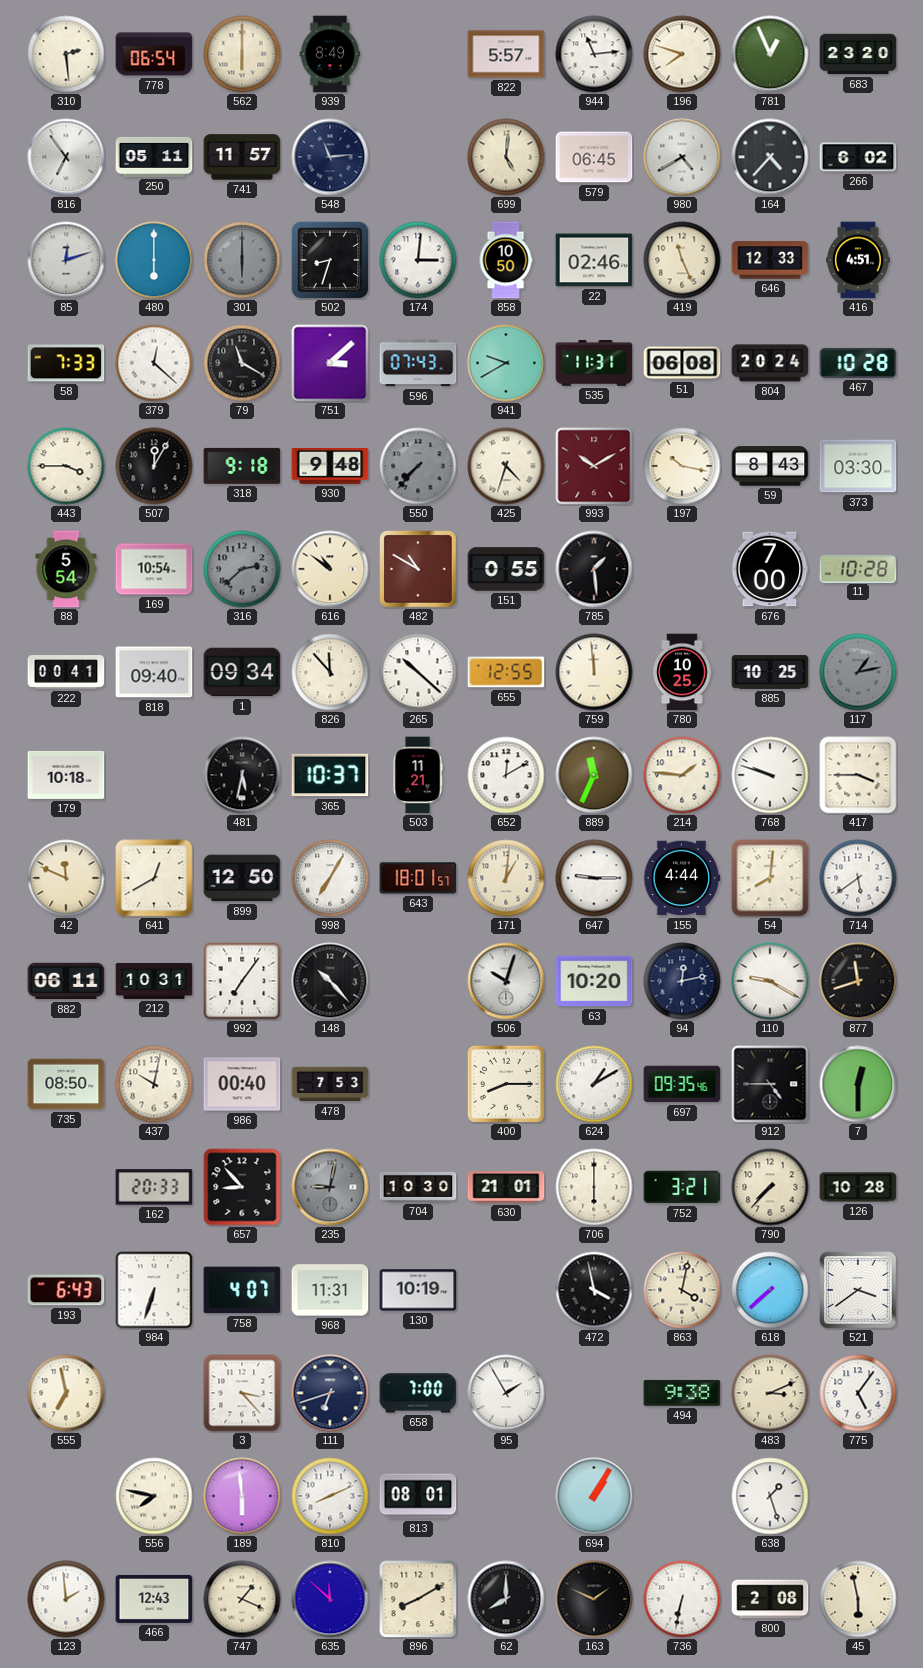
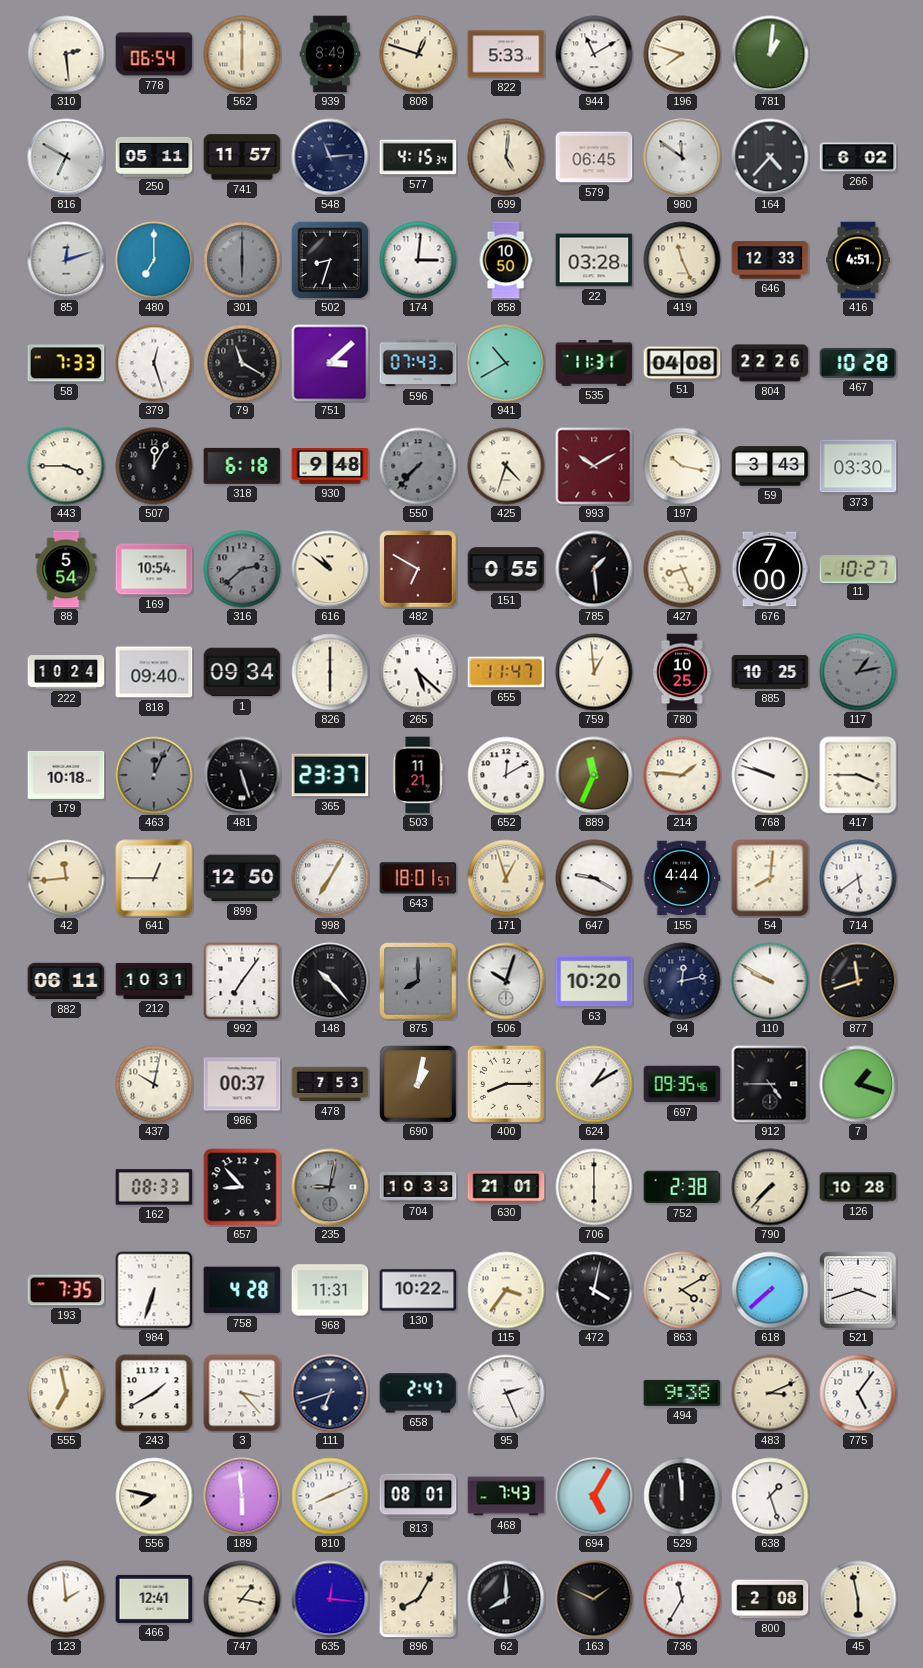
808: none -> 12:48 (418, 54)
822: 5:57 -> 5:33 (506, 54)
944: 11:14 -> 11:10 (594, 54)
781: 12:56 -> 1:01 (770, 54)
683: 23:20 -> none (858, 54)
816: 6:54 -> 6:50 (66, 157)
577: none -> 4:15 (418, 157)
980: 4:40 -> 11:51 (682, 157)
480: 6:00 -> 7:00 (154, 260)
22: 02:46 -> 03:28 (594, 260)
379: 12:22 -> 12:27 (154, 363)
941: 9:40 -> 10:40 (506, 363)
51: 06:08 -> 04:08 (682, 363)
804: 20:24 -> 22:26 (770, 363)
318: 9:18 -> 6:18 (242, 466)
59: 8:43 -> 3:43 (770, 466)
482: 10:50 -> 6:50 (418, 569)
427: none -> 8:26 (682, 569)
11: 10:28 -> 10:27 (858, 568)
222: 00:41 -> 10:24 (66, 672)
826: 11:53 -> 6:00 (330, 672)
265: 10:22 -> 5:22 (418, 672)
655: 12:55 -> 11:47 (506, 672)
759: 11:59 -> 12:59 (594, 672)
463: none -> 12:04 (154, 775)
481: 5:32 -> 5:27 (242, 775)
365: 10:37 -> 23:37 (330, 775)
42: 11:49 -> 11:44 (66, 878)
641: 12:40 -> 12:45 (154, 878)
171: 1:01 -> 12:57 (506, 878)
647: 9:15 -> 9:20 (594, 878)
875: none -> 8:00 (418, 981)
110: 9:20 -> 9:50 (770, 981)
735: 08:50 -> none (66, 1084)
986: 00:40 -> 00:37 (242, 1084)
690: none -> 1:02 (418, 1084)
7: 12:30 -> 1:18 (858, 1084)
162: 20:33 -> 08:33 (154, 1187)
704: 10:30 -> 10:33 (418, 1187)
752: 3:21 -> 2:38 (682, 1187)
193: 6:43 -> 7:35 (66, 1290)
758: 4:07 -> 4:28 (242, 1290)
130: 10:19 -> 10:22 (418, 1290)
115: none -> 3:36 (506, 1290)
472: 3:58 -> 4:02 (594, 1290)
863: 4:02 -> 4:10 (682, 1290)
521: 3:39 -> 3:42 (858, 1290)
243: none -> 1:40 (154, 1393)
658: 7:00 -> 2:47 (418, 1393)
95: 1:55 -> 2:26 (506, 1393)
468: none -> 7:43 (506, 1496)
694: 1:05 -> 5:05 (594, 1496)
529: none -> 11:59 (682, 1496)
466: 12:43 -> 12:41 (154, 1599)
747: 1:19 -> 1:17 (242, 1599)
635: 11:52 -> 12:16 (330, 1599)
896: 8:10 -> 8:05 (418, 1599)
736: 6:32 -> 11:35 (682, 1599)
